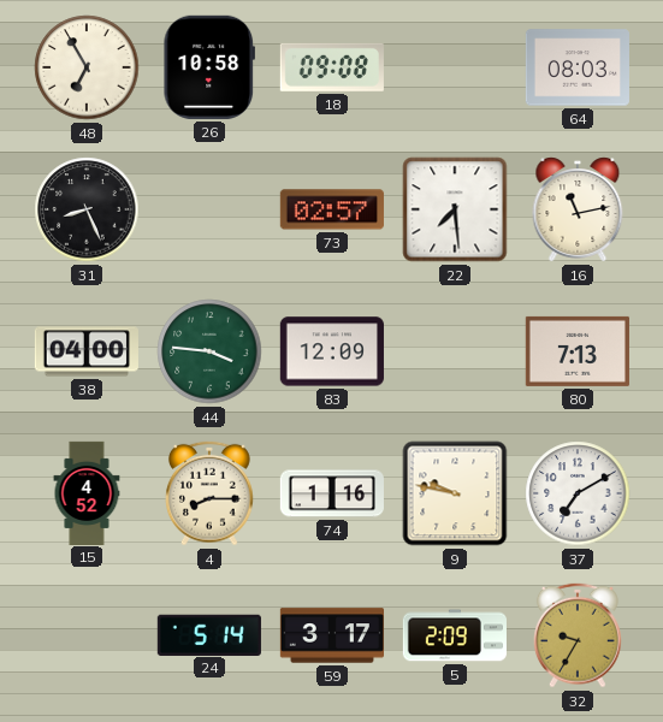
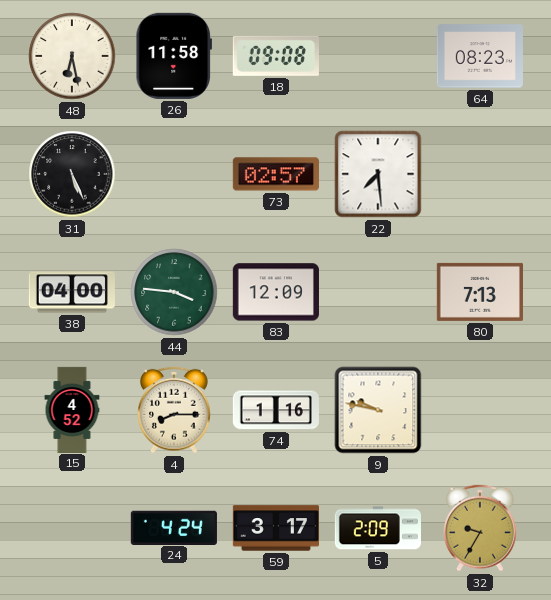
48: 6:55 -> 6:28 (72, 56)
26: 10:58 -> 11:58 (173, 56)
64: 08:03 -> 08:23 (480, 56)
31: 8:26 -> 5:26 (72, 174)
16: 11:13 -> none (578, 209)
37: 7:10 -> none (578, 493)
24: 5:14 -> 4:24 (174, 527)
